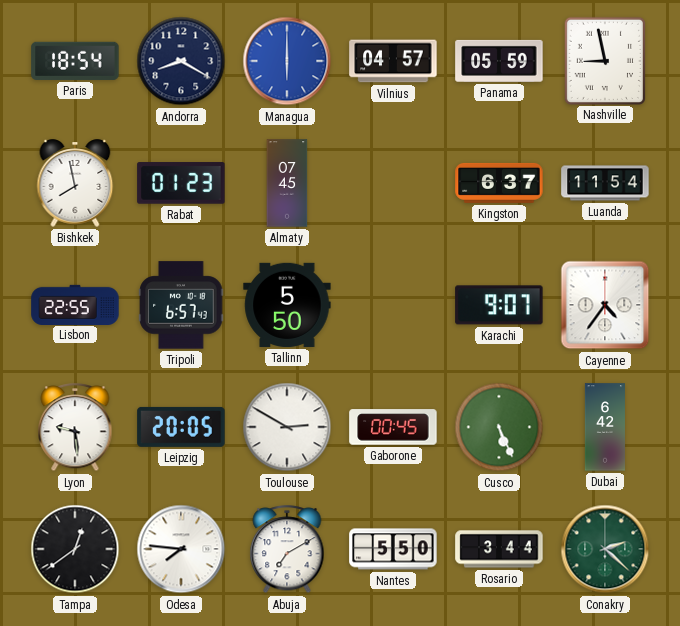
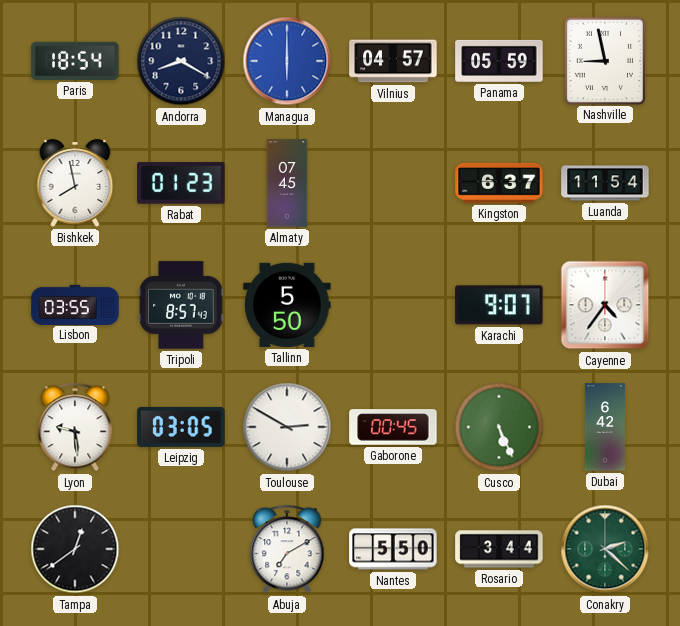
Lisbon: 22:55 -> 03:55 (75, 304)
Tripoli: 6:57 -> 8:57 (181, 305)
Leipzig: 20:05 -> 03:05 (181, 427)
Odesa: 7:46 -> none (181, 549)
